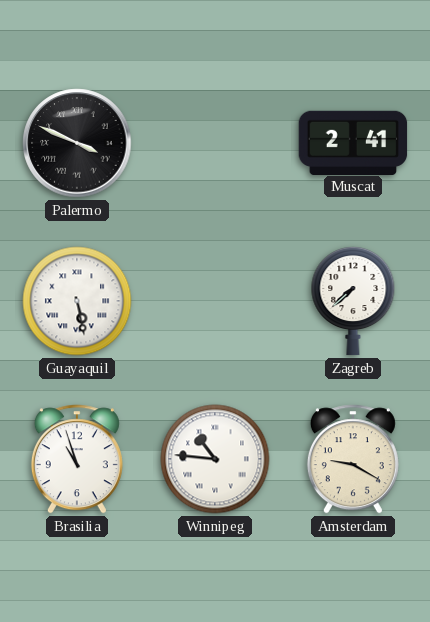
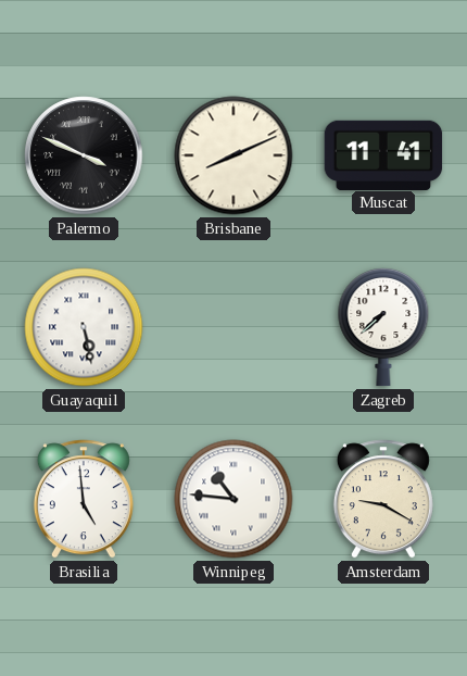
Brisbane: none -> 8:11 (233, 155)
Muscat: 2:41 -> 11:41 (383, 154)
Brasilia: 10:57 -> 4:59 (84, 499)
